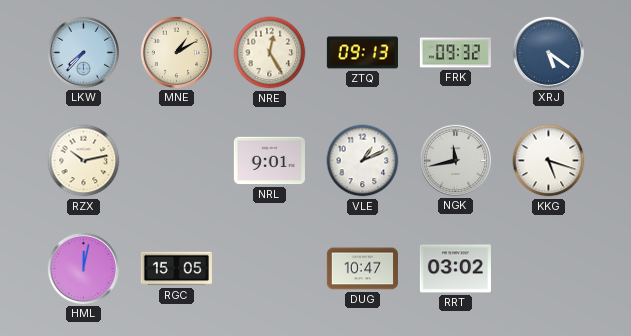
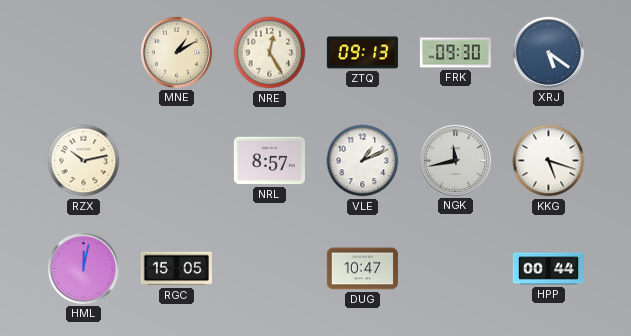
LKW: 7:37 -> none (83, 52)
FRK: 09:32 -> 09:30 (455, 53)
NRL: 9:01 -> 8:57 (269, 161)
RRT: 03:02 -> none (455, 269)
HPP: none -> 00:44 (548, 269)
